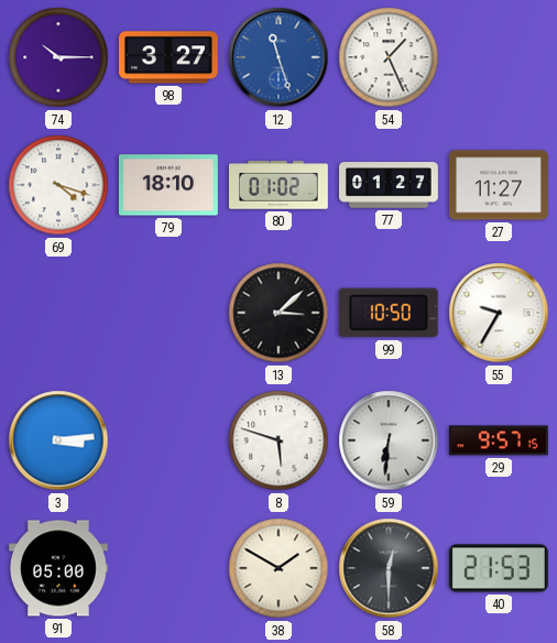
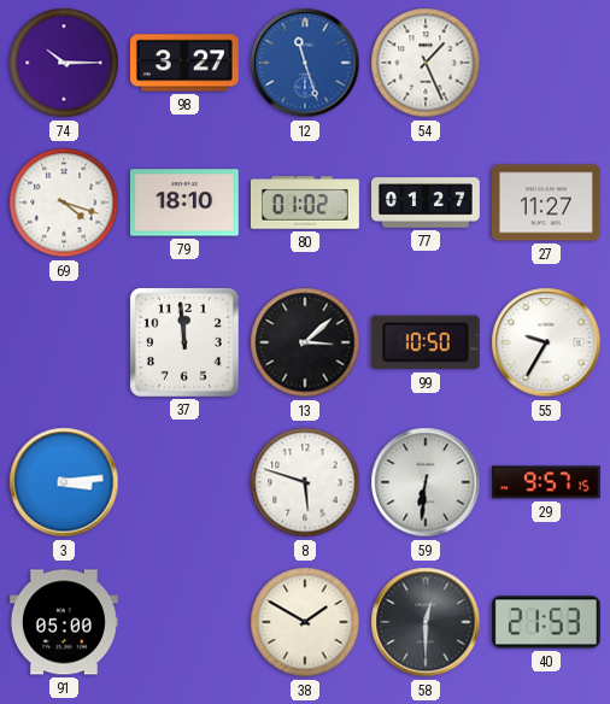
37: none -> 11:59 (184, 342)
